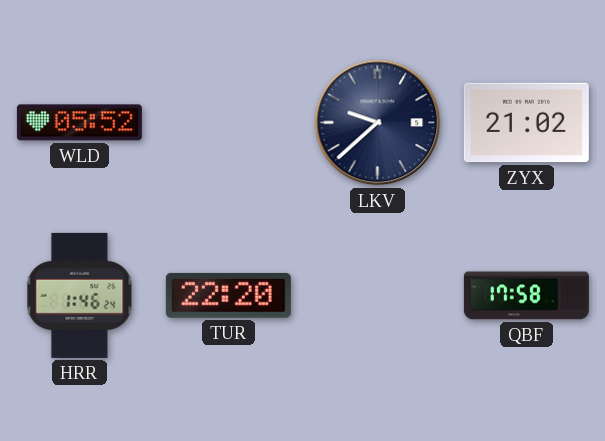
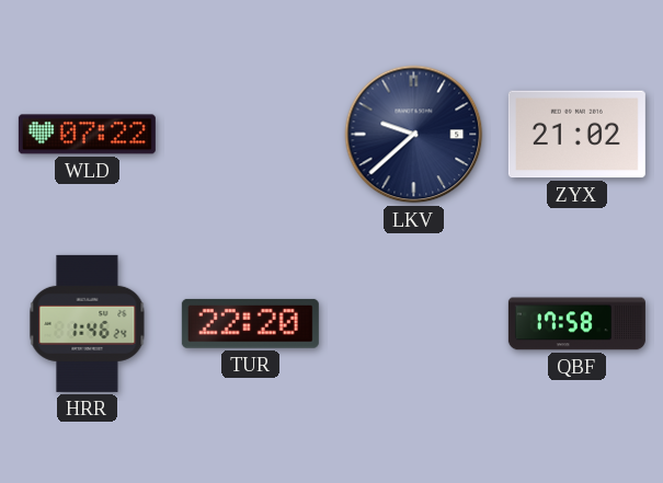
WLD: 05:52 -> 07:22 (87, 135)
